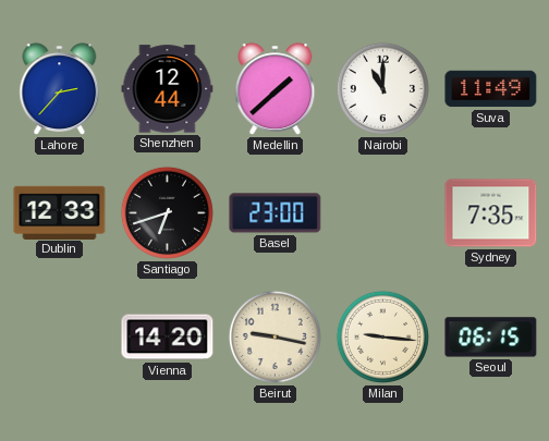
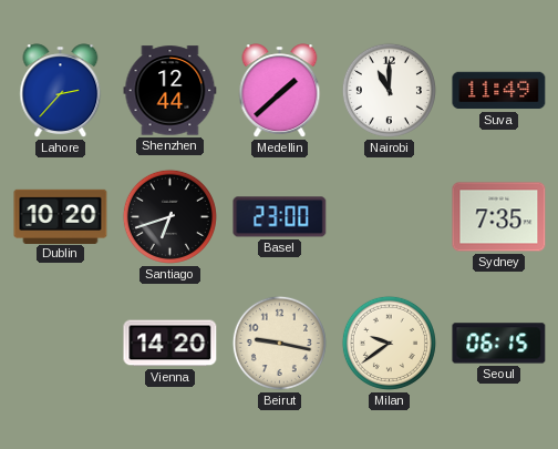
Dublin: 12:33 -> 10:20 (61, 216)
Milan: 9:16 -> 9:39 (389, 343)
